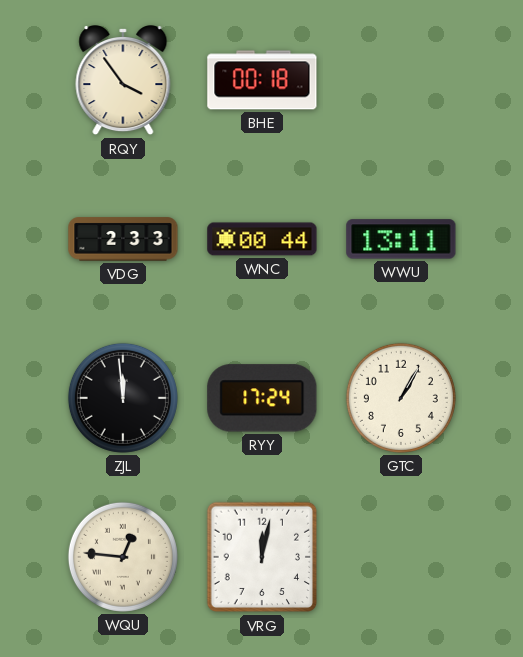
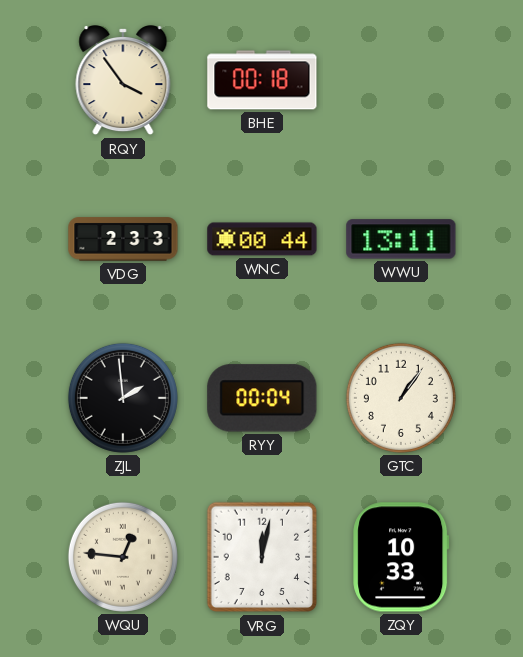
ZJL: 11:59 -> 1:59 (123, 398)
RYY: 17:24 -> 00:04 (262, 398)
GTC: 1:05 -> 1:06 (401, 398)
ZQY: none -> 10:33 (401, 557)
